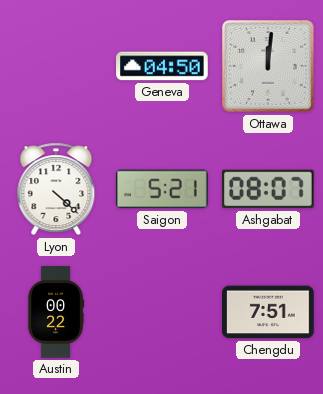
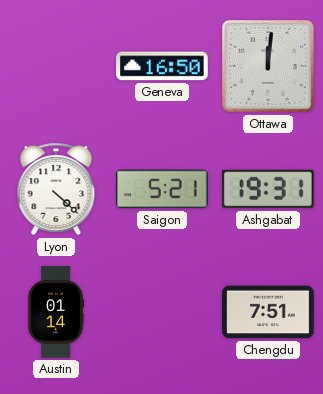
Geneva: 04:50 -> 16:50 (162, 66)
Ashgabat: 08:07 -> 19:31 (269, 189)
Austin: 00:22 -> 01:14 (56, 312)
